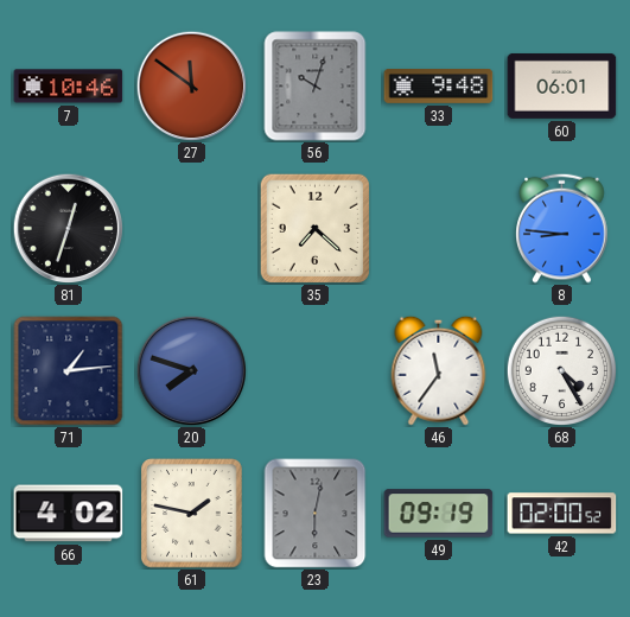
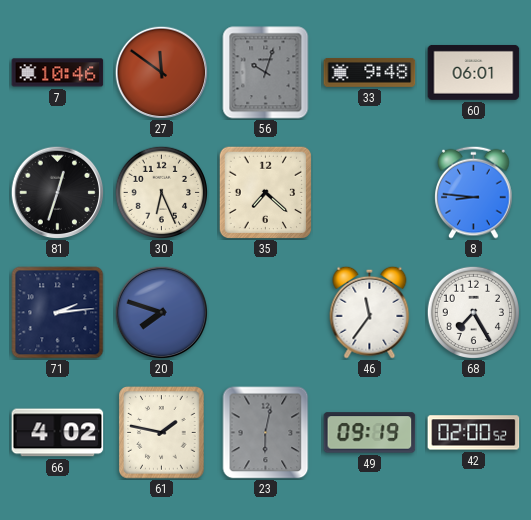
30: none -> 6:26 (161, 192)
71: 1:14 -> 2:14 (58, 313)
68: 4:25 -> 7:25 (473, 312)
